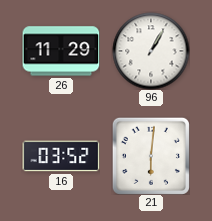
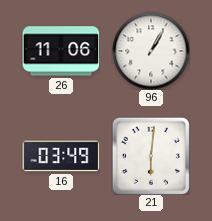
26: 11:29 -> 11:06 (61, 51)
16: 03:52 -> 03:49 (61, 156)
